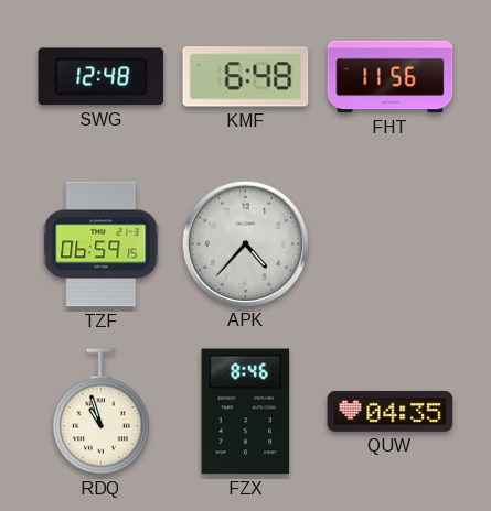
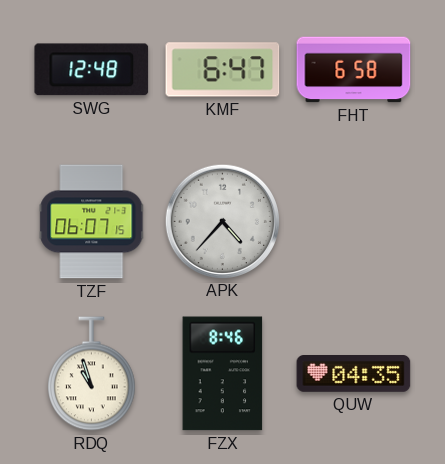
KMF: 6:48 -> 6:47 (223, 70)
FHT: 11:56 -> 6:58 (354, 70)
TZF: 06:59 -> 06:07 (92, 222)
